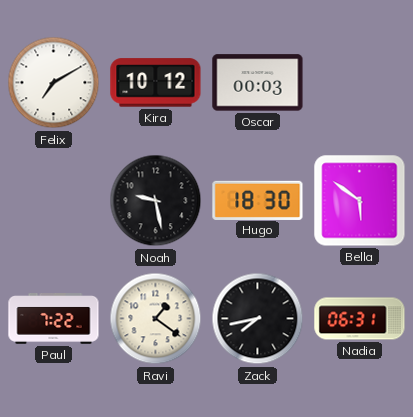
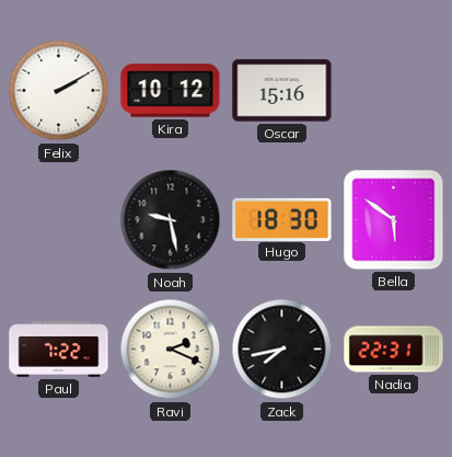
Felix: 7:10 -> 2:10 (59, 91)
Oscar: 00:03 -> 15:16 (282, 91)
Ravi: 1:21 -> 2:19 (171, 350)
Nadia: 06:31 -> 22:31 (394, 350)
